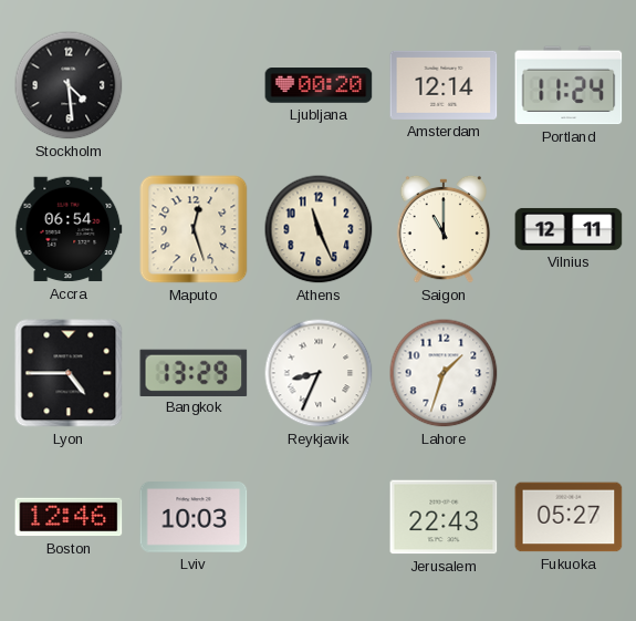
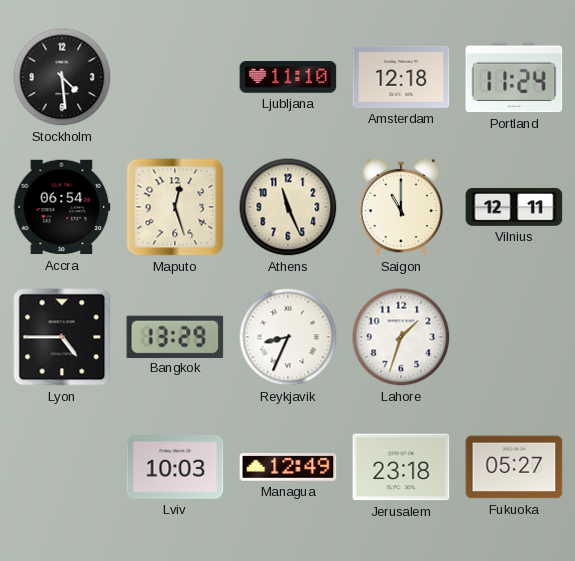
Ljubljana: 00:20 -> 11:10 (288, 77)
Amsterdam: 12:14 -> 12:18 (401, 77)
Boston: 12:46 -> none (69, 517)
Managua: none -> 12:49 (288, 468)
Jerusalem: 22:43 -> 23:18 (401, 467)
